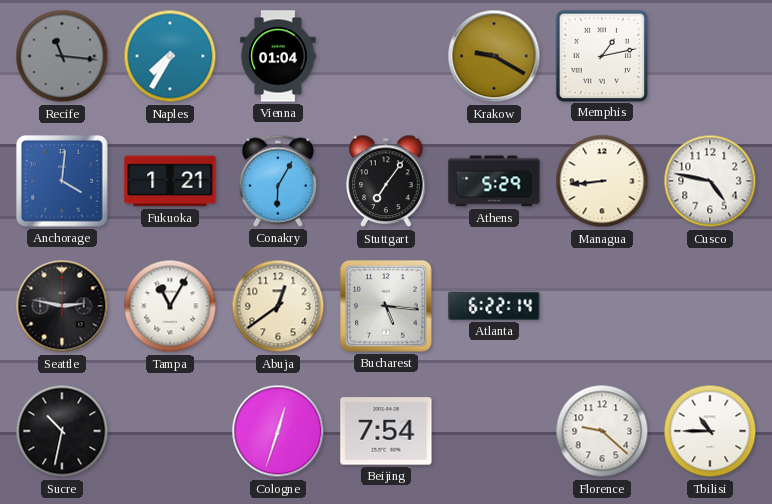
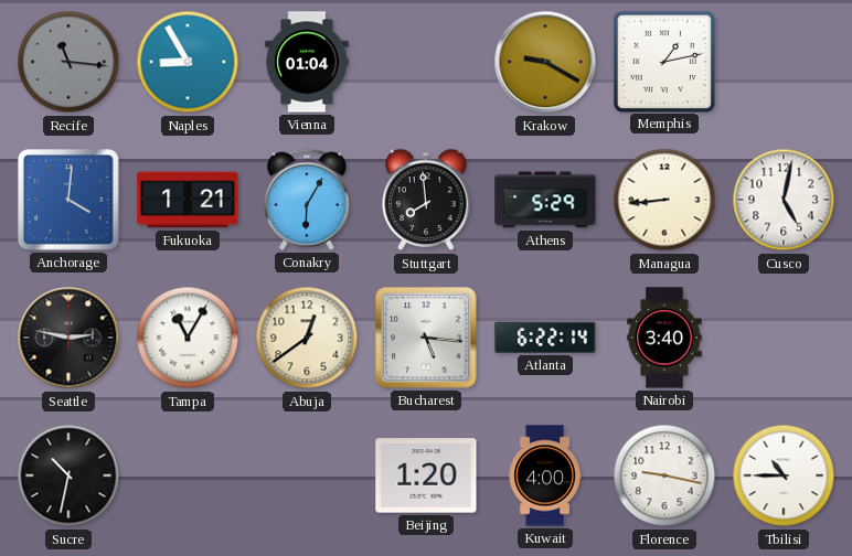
Naples: 7:35 -> 8:55 (188, 62)
Stuttgart: 7:06 -> 7:59 (426, 200)
Cusco: 4:47 -> 5:02 (784, 200)
Nairobi: none -> 3:40 (664, 338)
Cologne: 12:33 -> none (278, 431)
Beijing: 7:54 -> 1:20 (426, 475)
Kuwait: none -> 4:00 (545, 475)
Florence: 9:22 -> 9:17 (664, 475)
